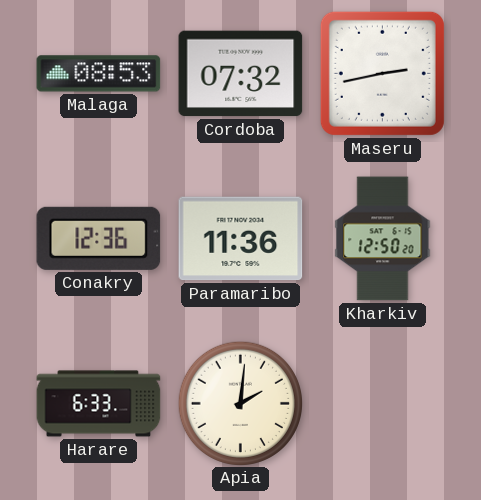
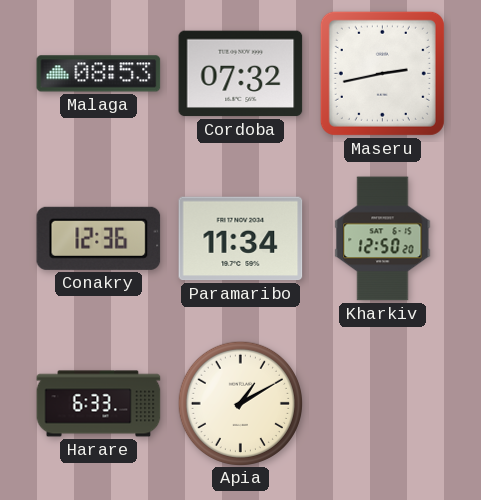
Paramaribo: 11:36 -> 11:34 (241, 239)
Apia: 2:01 -> 1:10 (240, 403)
